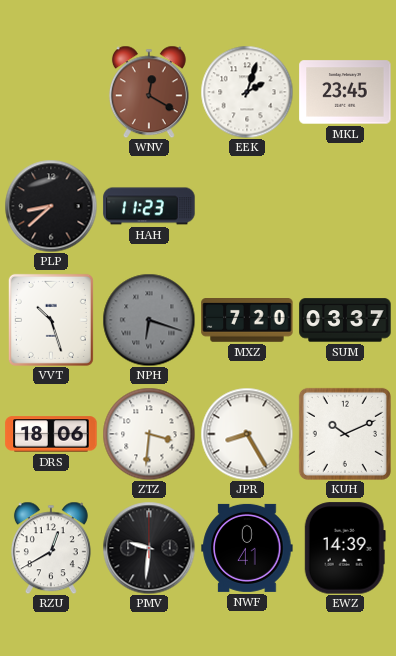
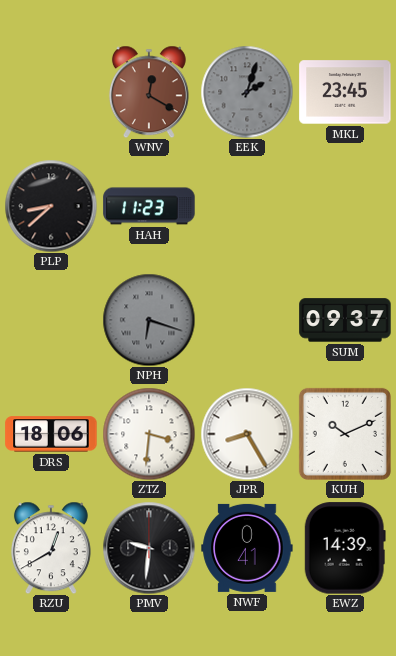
EEK dial: white -> grey (247, 92)
VVT: 10:27 -> none (51, 320)
MXZ: 7:20 -> none (247, 321)
SUM: 03:37 -> 09:37 (345, 320)
